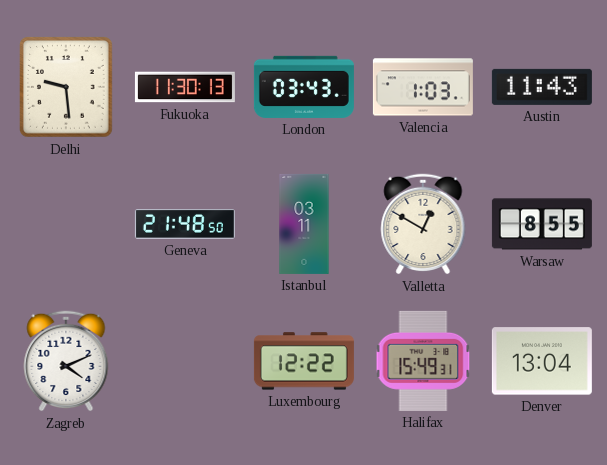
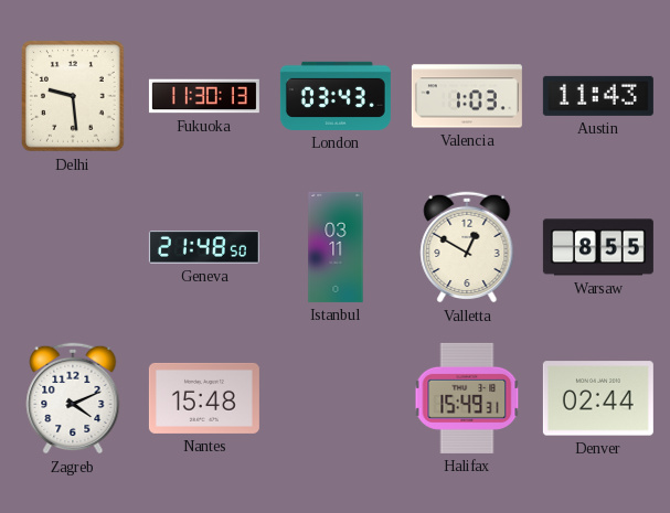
Nantes: none -> 15:48 (204, 398)
Luxembourg: 12:22 -> none (304, 361)
Denver: 13:04 -> 02:44 (598, 398)
